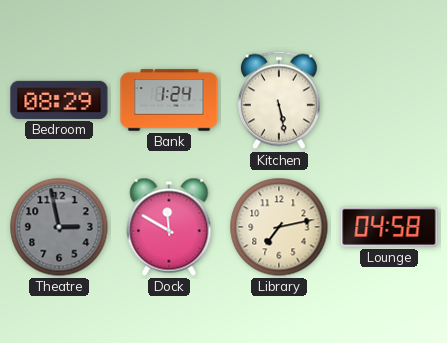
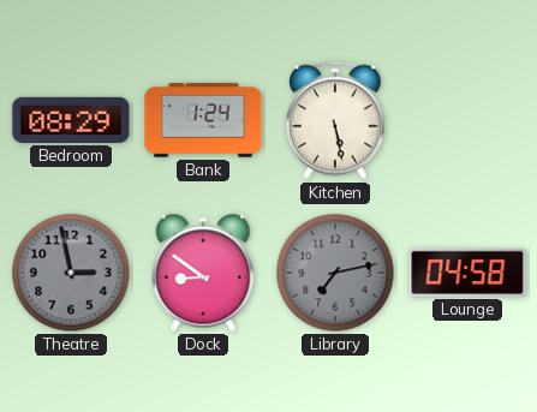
Dock: 11:50 -> 8:51 (203, 273)
Library dial: cream -> grey (335, 273)
